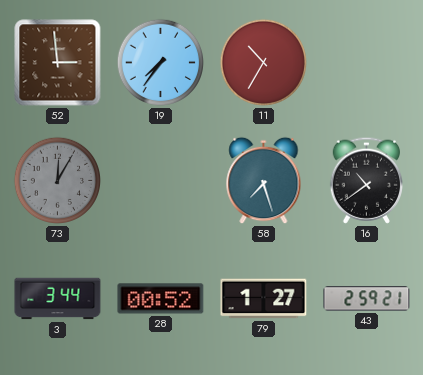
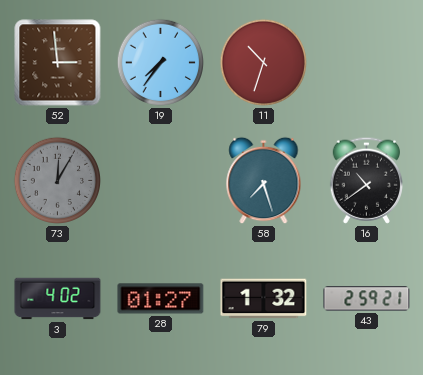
11: 10:35 -> 10:33 (264, 63)
3: 3:44 -> 4:02 (58, 299)
28: 00:52 -> 01:27 (161, 299)
79: 1:27 -> 1:32 (264, 299)
